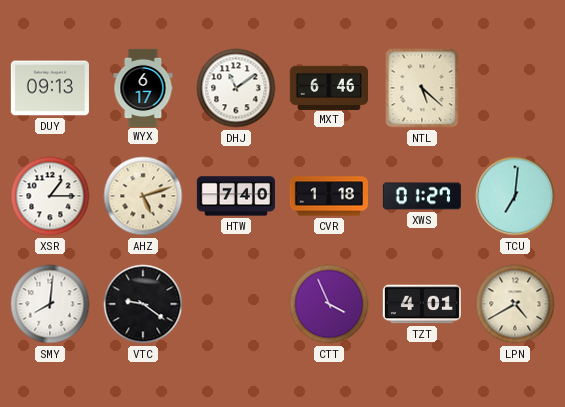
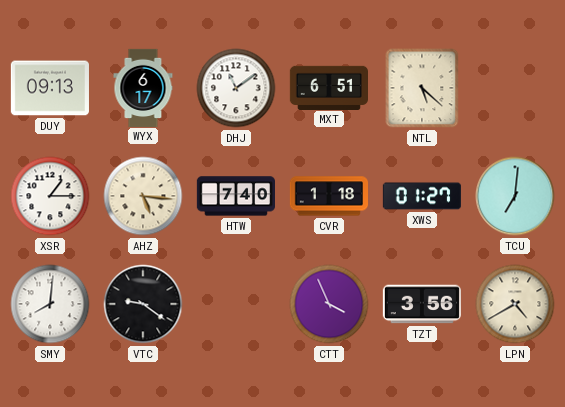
MXT: 6:46 -> 6:51 (328, 87)
AHZ: 5:12 -> 5:16 (143, 196)
TZT: 4:01 -> 3:56 (421, 304)
